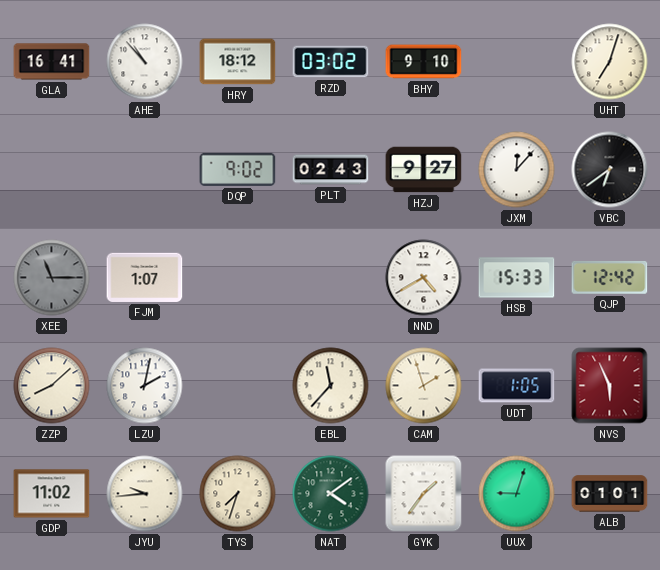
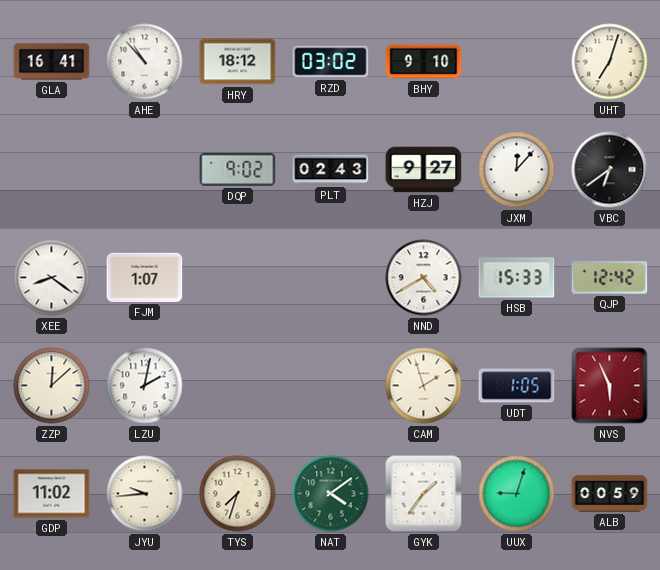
XEE: 11:15 -> 8:21 (52, 278)
XEE dial: grey -> white (52, 278)
ZZP: 8:08 -> 12:08 (52, 386)
EBL: 11:37 -> none (331, 386)
ALB: 01:01 -> 00:59 (610, 494)
